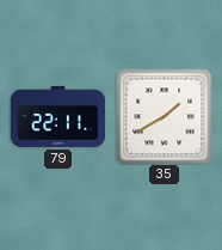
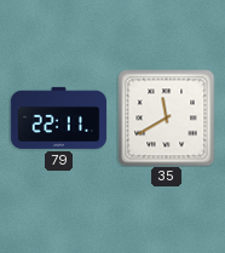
35: 1:40 -> 11:40 (166, 117)
